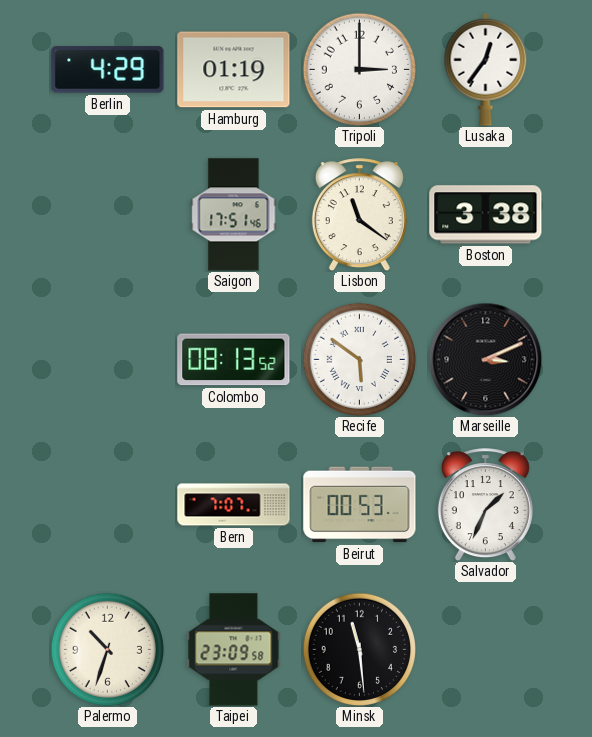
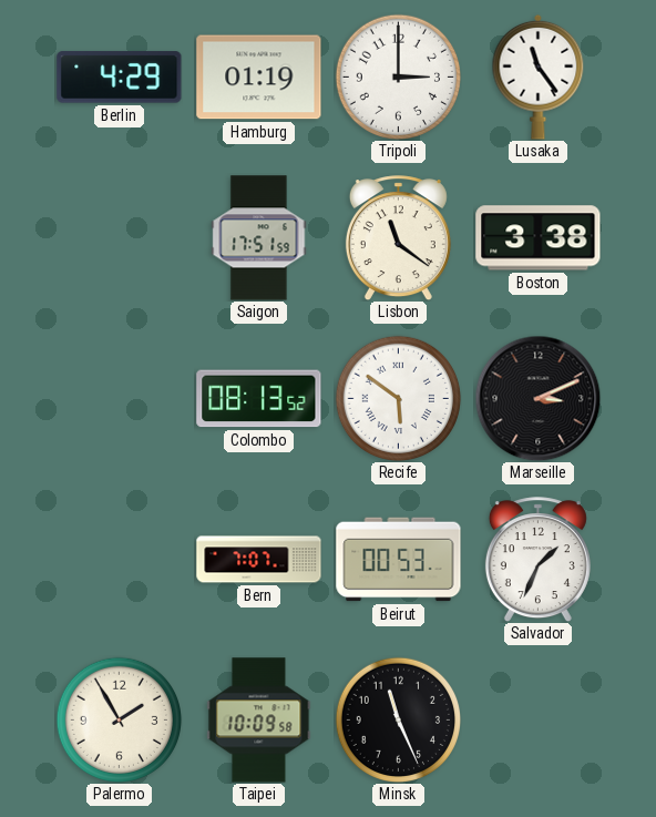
Lusaka: 12:36 -> 11:24 (539, 76)
Saigon: 17:51:46 -> 17:51:59 (259, 238)
Palermo: 10:33 -> 1:55 (119, 719)
Taipei: 23:09 -> 10:09 (259, 721)
Minsk: 11:29 -> 11:26 (398, 719)
